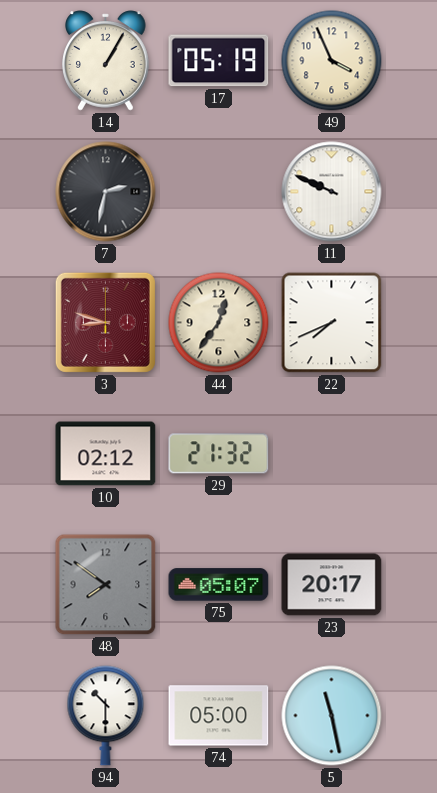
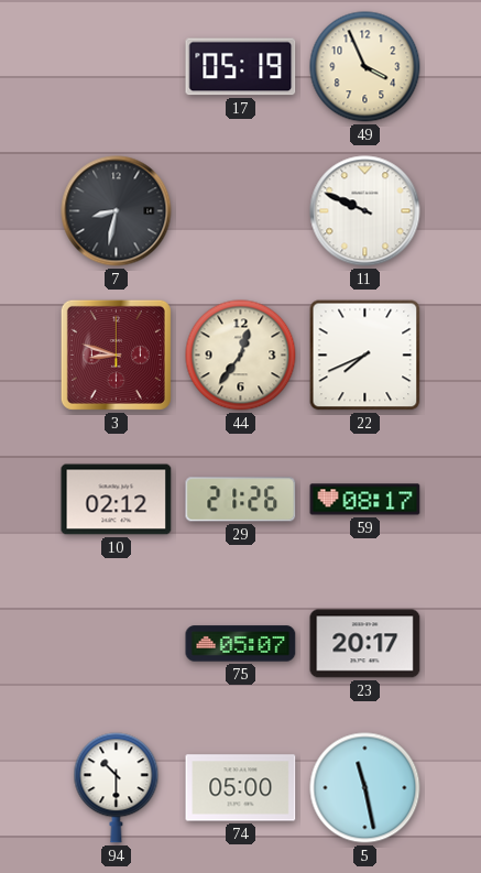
14: 1:05 -> none (106, 61)
7: 2:32 -> 8:32 (117, 211)
29: 21:32 -> 21:26 (241, 500)
59: none -> 08:17 (365, 500)
48: 7:51 -> none (106, 585)
